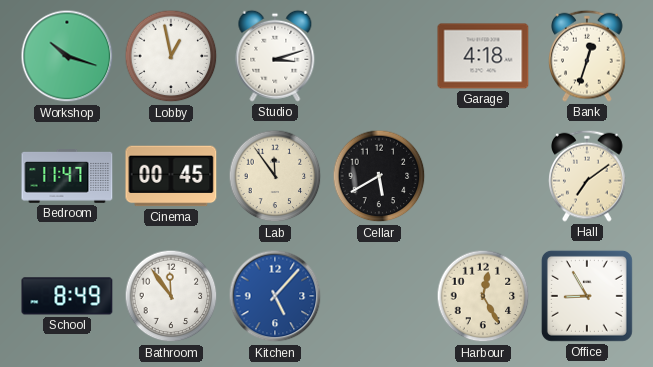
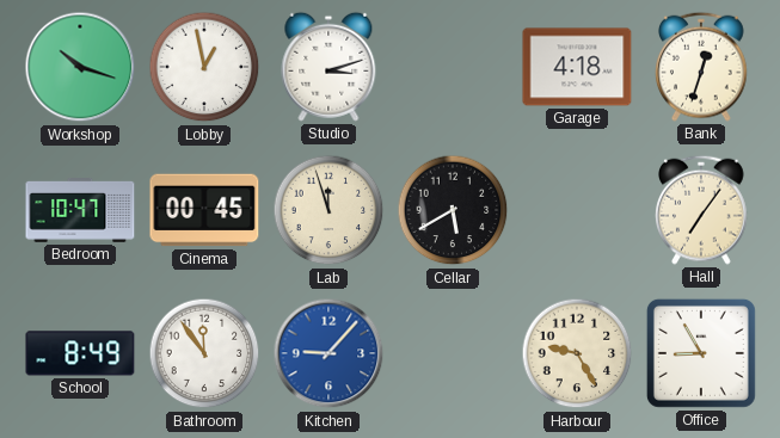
Bedroom: 11:47 -> 10:47 (80, 211)
Lab: 11:54 -> 11:57 (328, 210)
Hall: 7:09 -> 7:06 (702, 210)
Kitchen: 5:07 -> 9:07 (328, 353)
Harbour: 12:25 -> 9:25 (577, 353)
